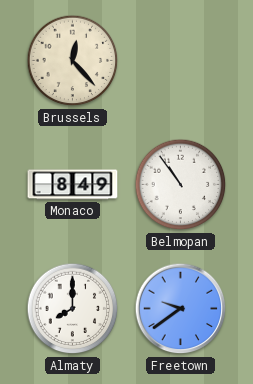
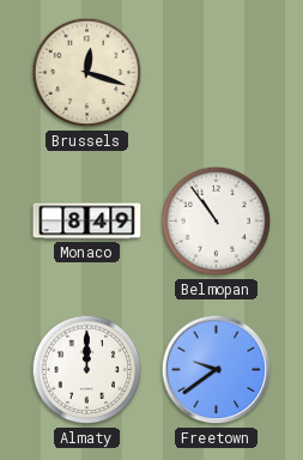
Brussels: 12:23 -> 12:18 (87, 73)
Almaty: 8:00 -> 12:00 (87, 370)
